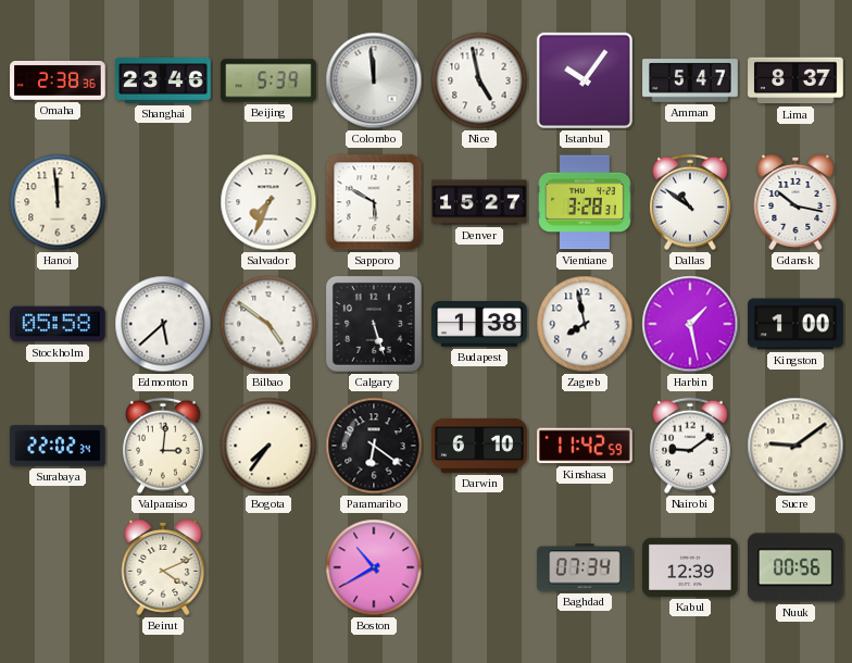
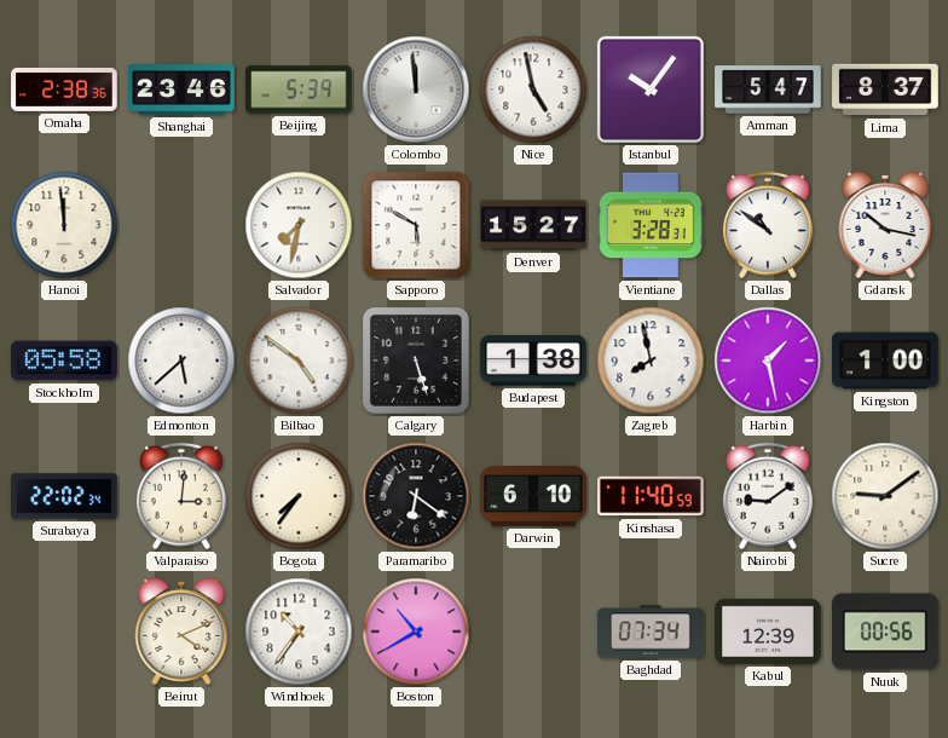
Salvador: 7:34 -> 7:32 (299, 225)
Kinshasa: 11:42 -> 11:40 (651, 496)
Windhoek: none -> 10:36 (299, 632)
